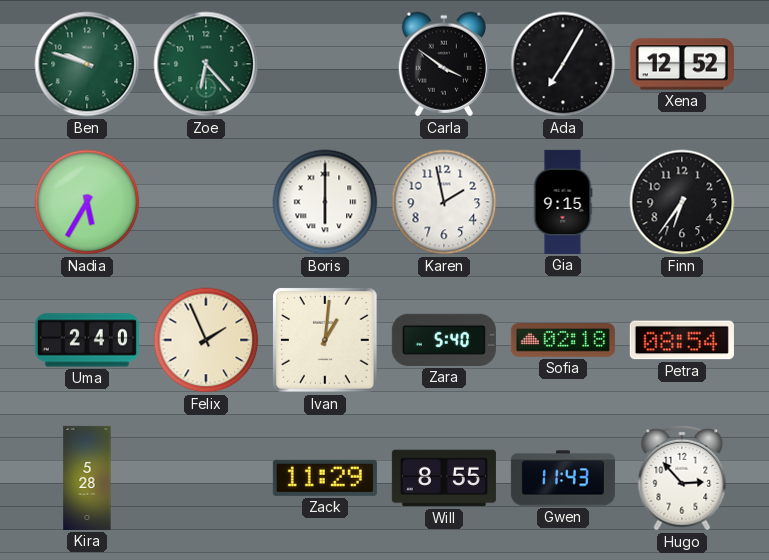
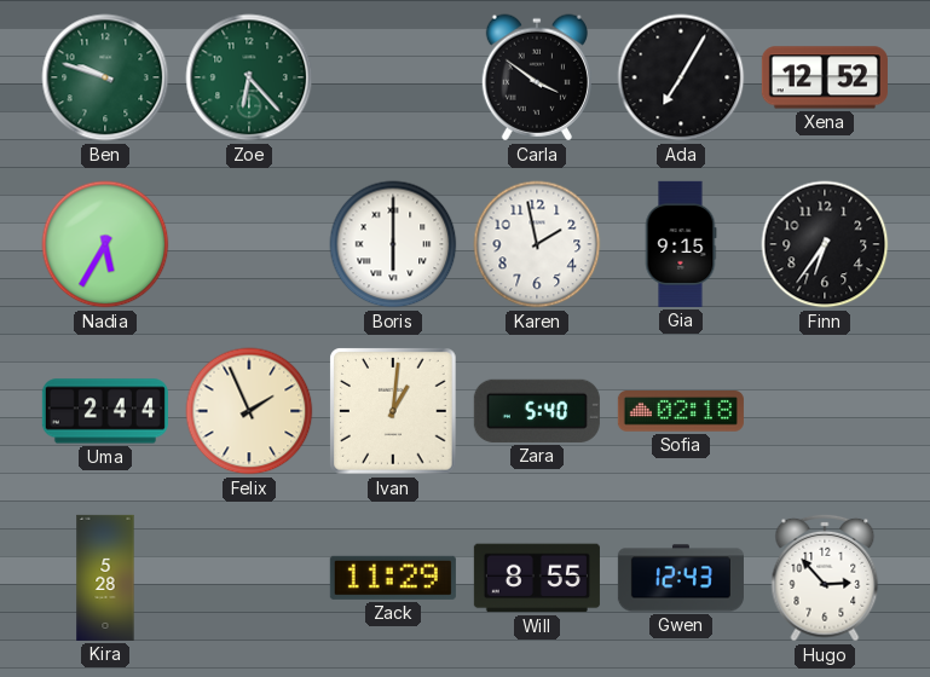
Uma: 2:40 -> 2:44 (105, 411)
Petra: 08:54 -> none (682, 340)
Gwen: 11:43 -> 12:43 (681, 578)
